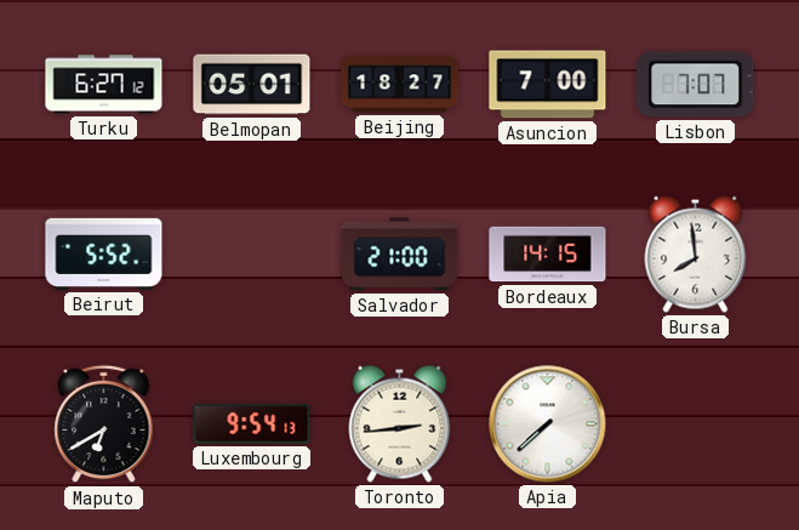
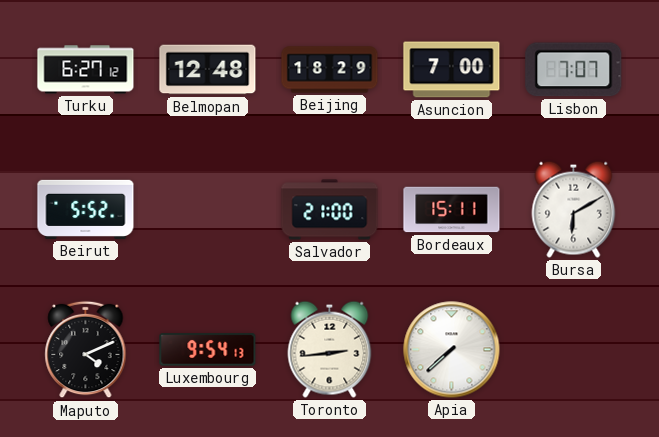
Belmopan: 05:01 -> 12:48 (208, 70)
Beijing: 18:27 -> 18:29 (330, 70)
Bordeaux: 14:15 -> 15:11 (452, 210)
Bursa: 7:59 -> 6:10 (574, 209)
Maputo: 6:40 -> 4:11 (86, 350)
